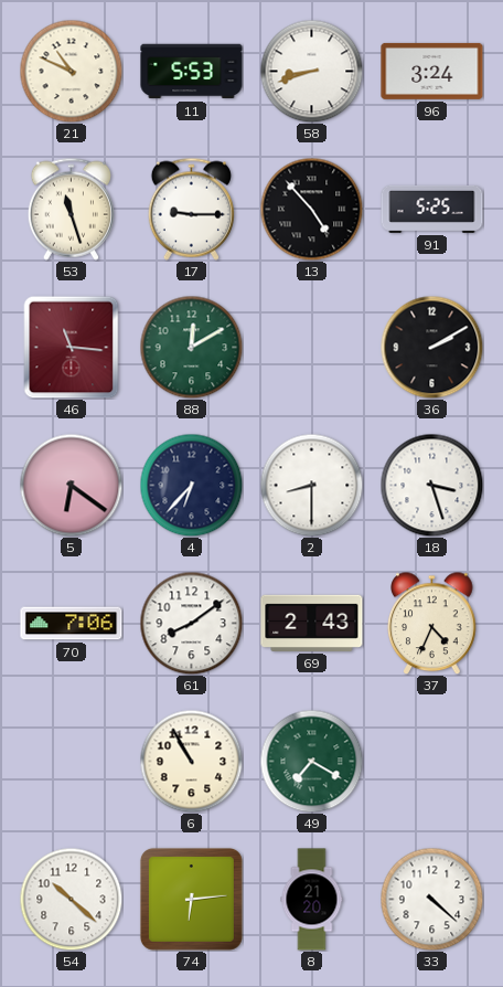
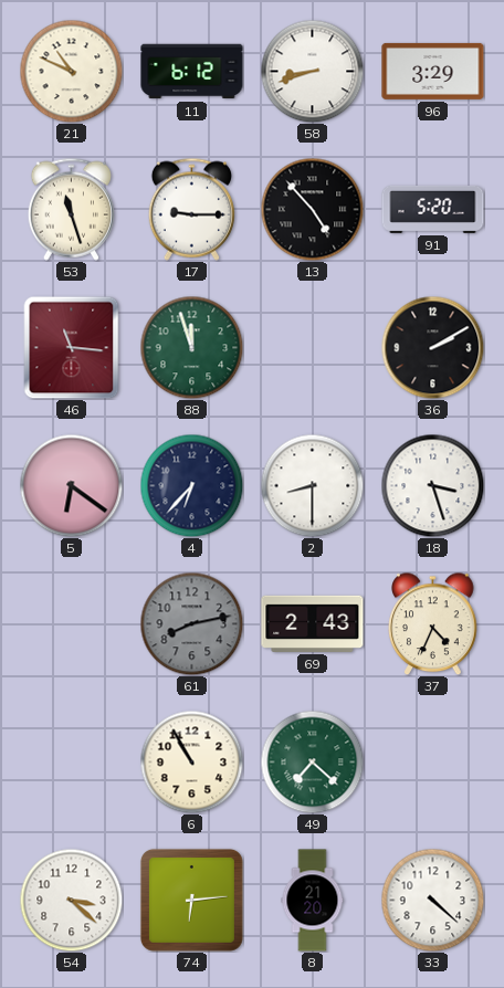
11: 5:53 -> 6:12 (192, 72)
96: 3:24 -> 3:29 (433, 71)
91: 5:25 -> 5:20 (433, 209)
88: 12:10 -> 11:57 (191, 347)
70: 7:06 -> none (72, 624)
61: 8:09 -> 8:13 (191, 623)
61 dial: white -> grey (191, 623)
49: 7:20 -> 7:22 (312, 761)
54: 10:22 -> 3:22 (71, 900)
